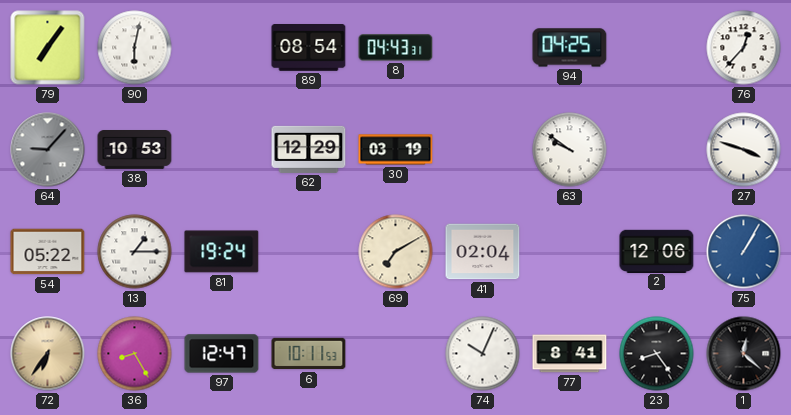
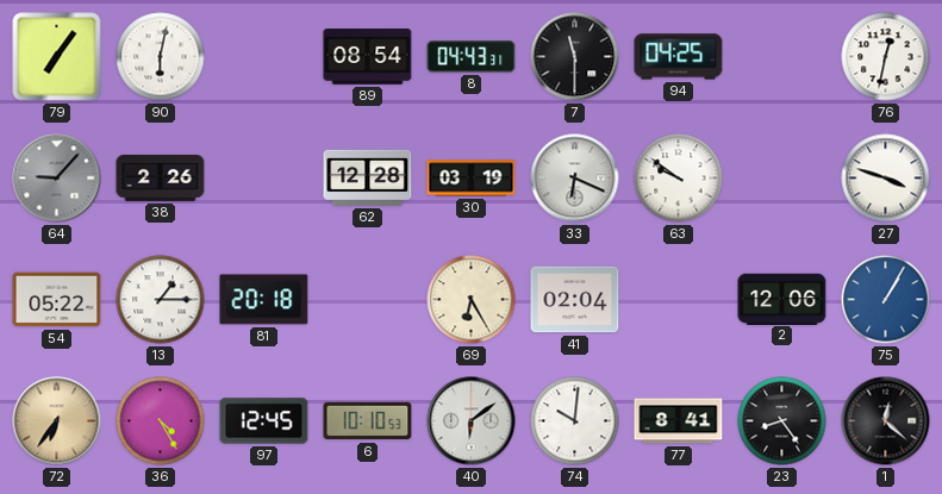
7: none -> 11:30 (575, 57)
76: 12:37 -> 12:32 (886, 57)
38: 10:53 -> 2:26 (161, 179)
62: 12:29 -> 12:28 (368, 177)
33: none -> 6:19 (575, 179)
81: 19:24 -> 20:18 (264, 300)
69: 7:10 -> 6:25 (472, 300)
36: 8:25 -> 4:25 (161, 421)
97: 12:47 -> 12:45 (264, 421)
6: 10:11 -> 10:10 (368, 421)
40: none -> 6:09 (472, 421)
74: 10:04 -> 10:01 (575, 421)
